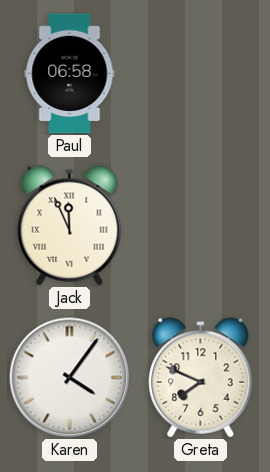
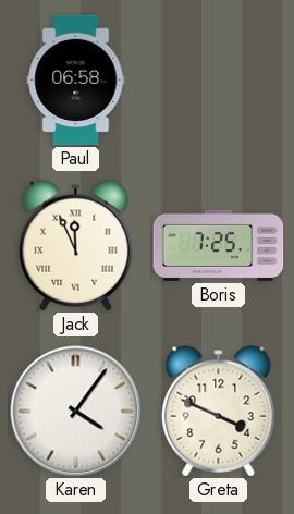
Boris: none -> 7:25 (219, 245)
Greta: 7:49 -> 3:49 (219, 412)
